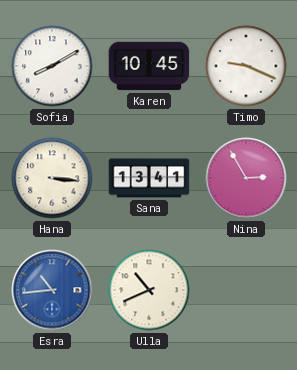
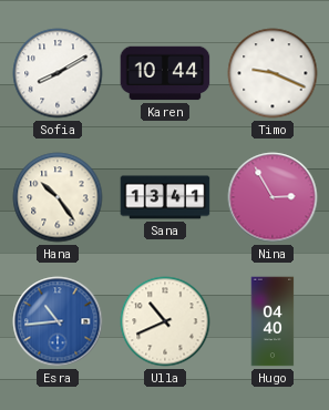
Karen: 10:45 -> 10:44 (165, 73)
Hana: 3:16 -> 10:24 (58, 197)
Hugo: none -> 04:40 (273, 321)
